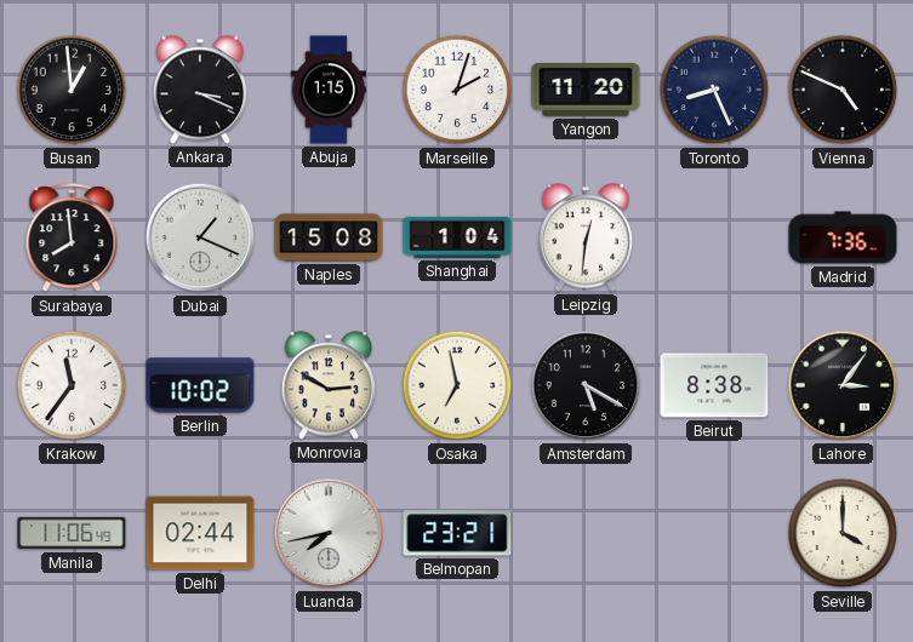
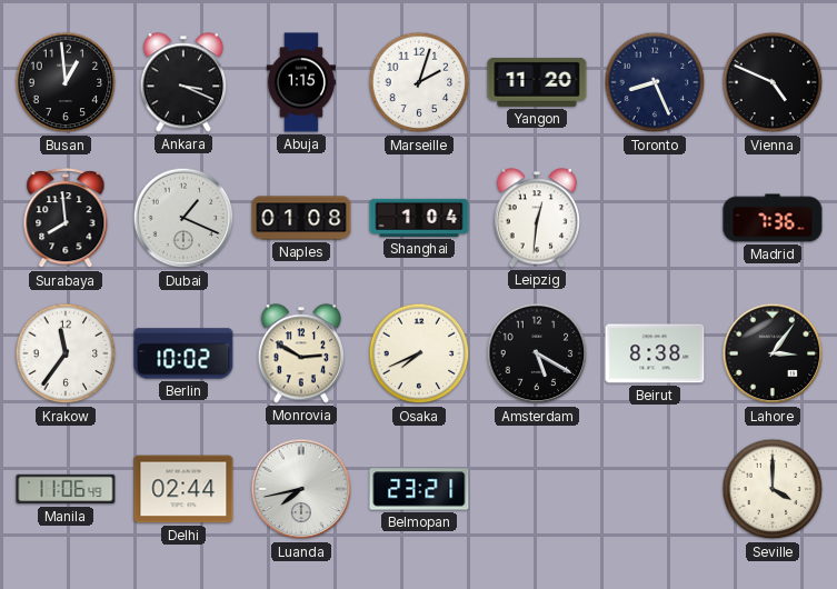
Naples: 15:08 -> 01:08 (301, 218)
Osaka: 6:58 -> 7:41 (419, 353)
